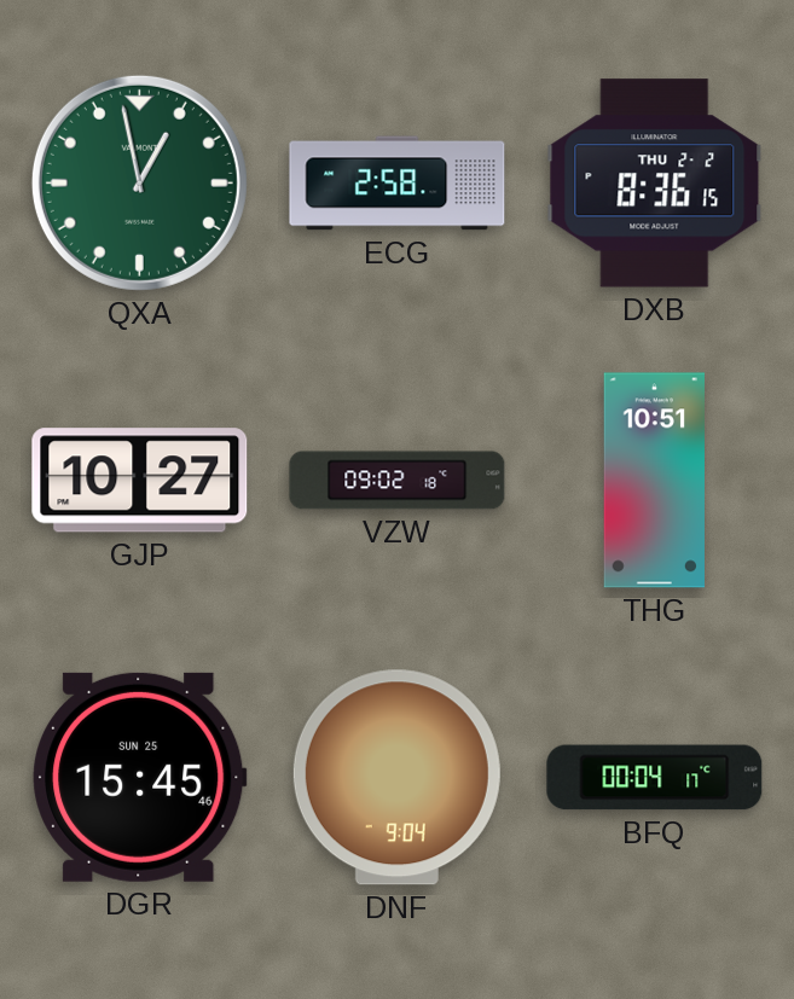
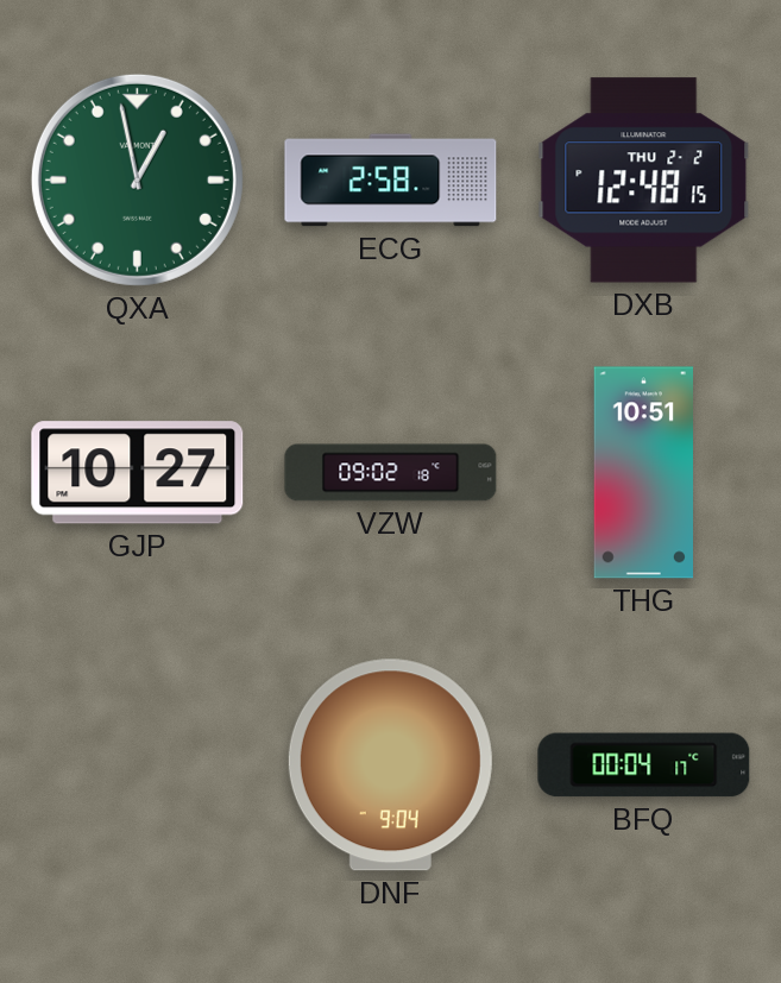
DXB: 8:36 -> 12:48 (644, 181)
DGR: 15:45 -> none (140, 777)
